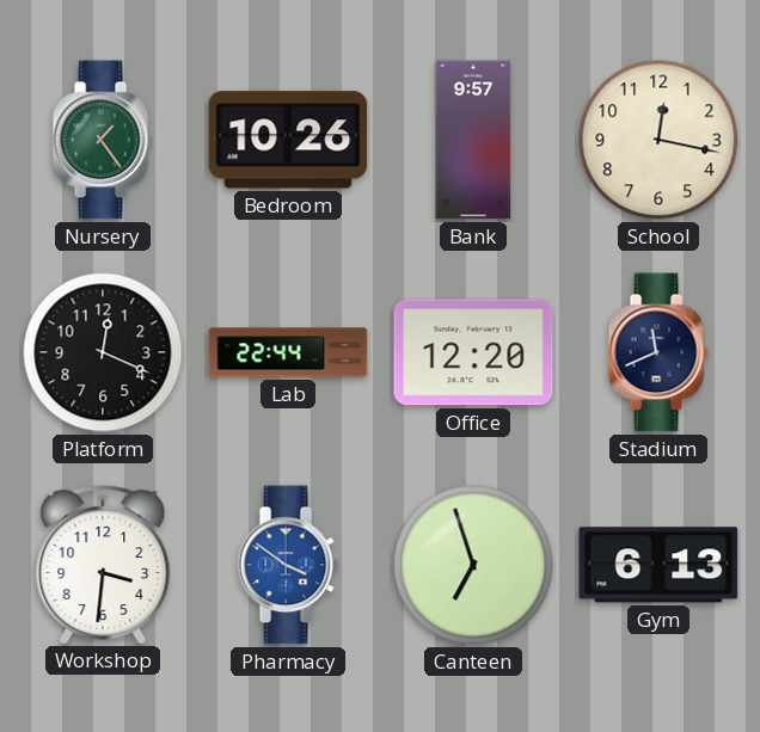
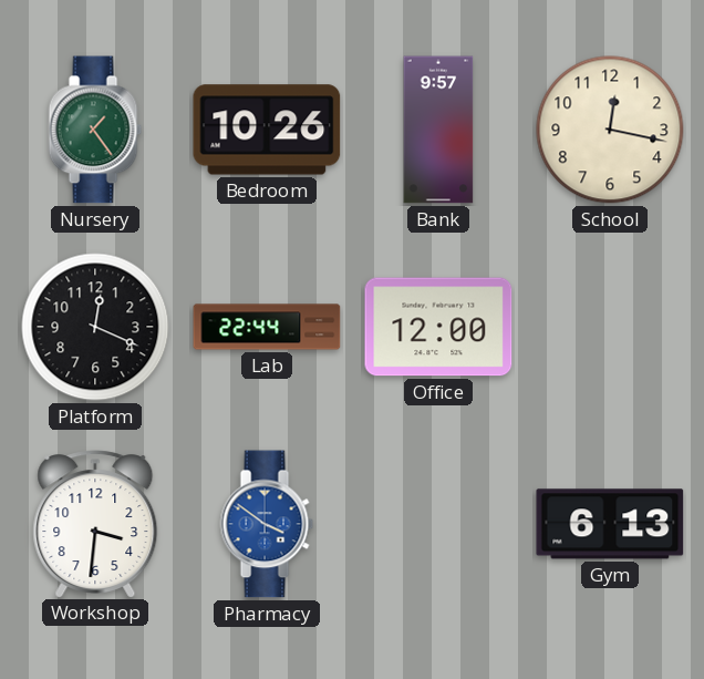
Office: 12:20 -> 12:00 (438, 327)
Stadium: 11:41 -> none (658, 352)
Canteen: 6:57 -> none (473, 565)
